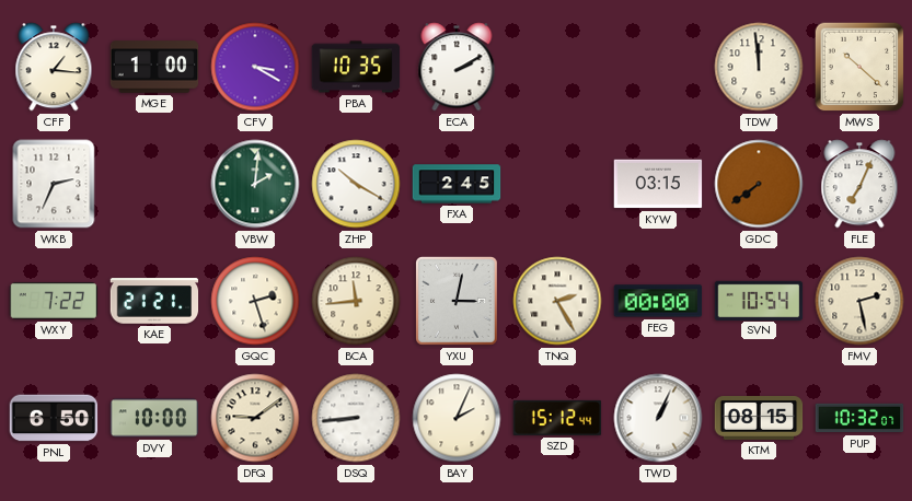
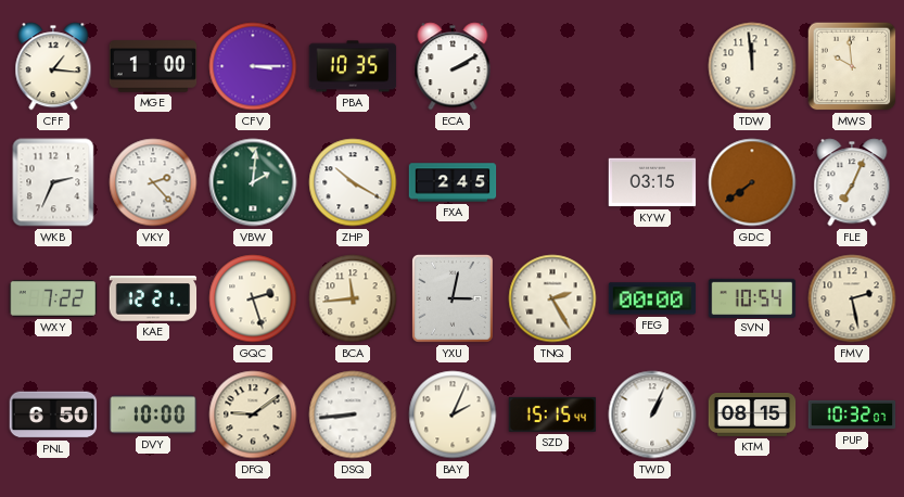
CFV: 3:20 -> 3:15 (253, 66)
MWS: 10:22 -> 9:59 (852, 66)
VKY: none -> 2:23 (153, 182)
KAE: 21:21 -> 12:21 (153, 298)
SZD: 15:12 -> 15:15 (552, 415)
